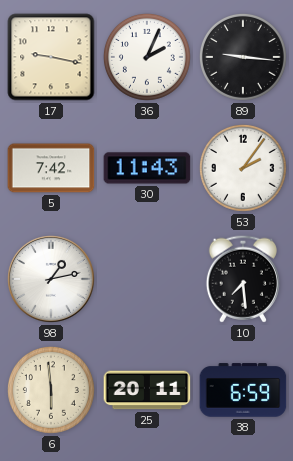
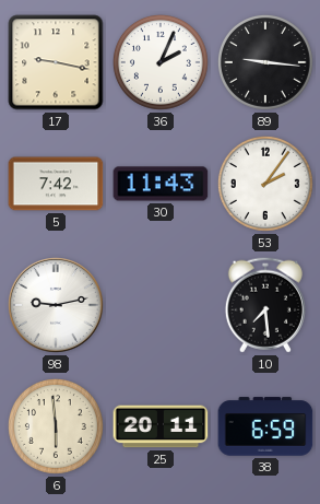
98: 1:13 -> 9:13 (57, 306)
